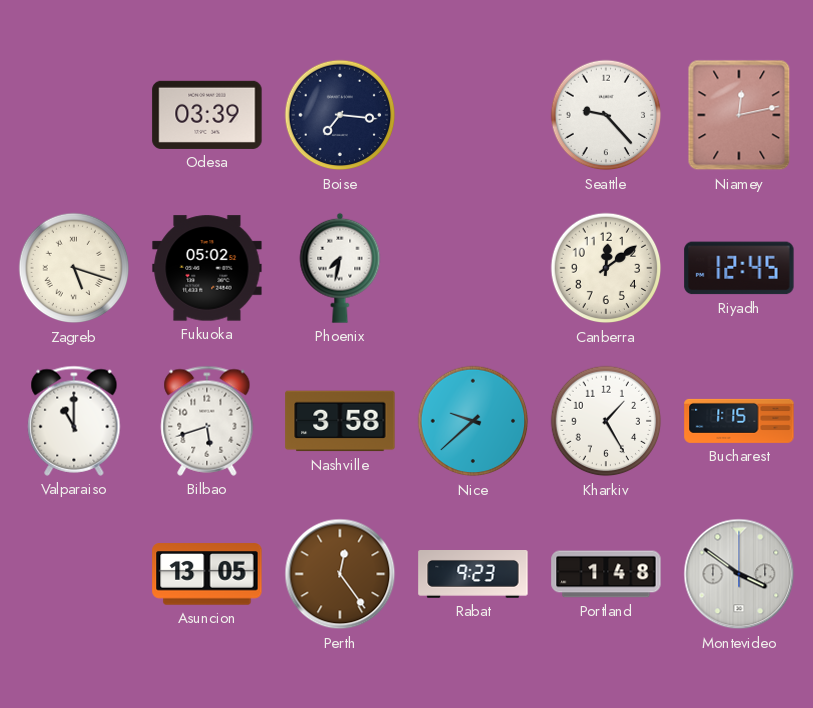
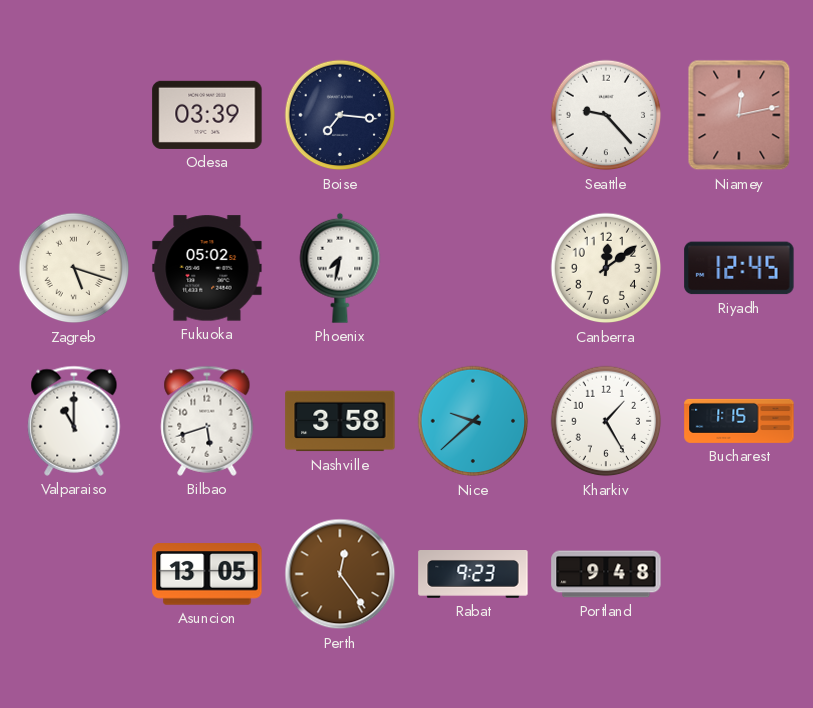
Portland: 1:48 -> 9:48 (606, 574)
Montevideo: 3:51 -> none (739, 574)
